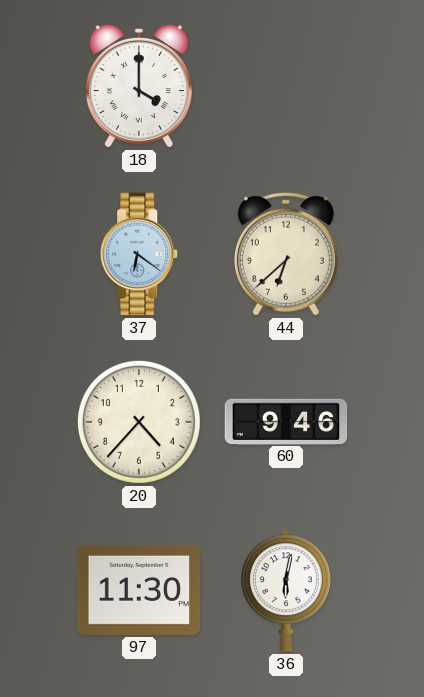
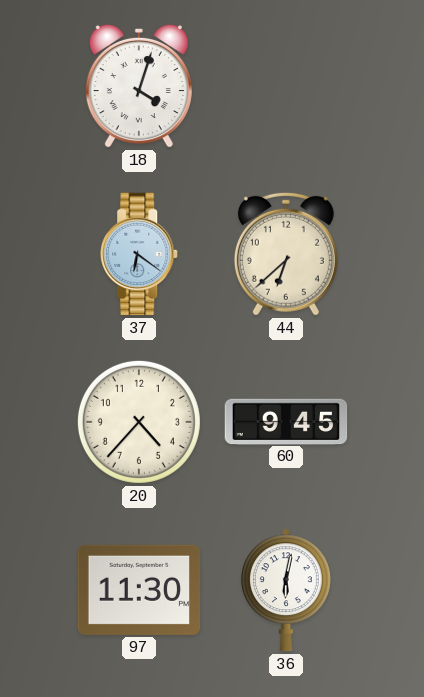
18: 4:00 -> 4:03 (139, 86)
60: 9:46 -> 9:45 (286, 421)
